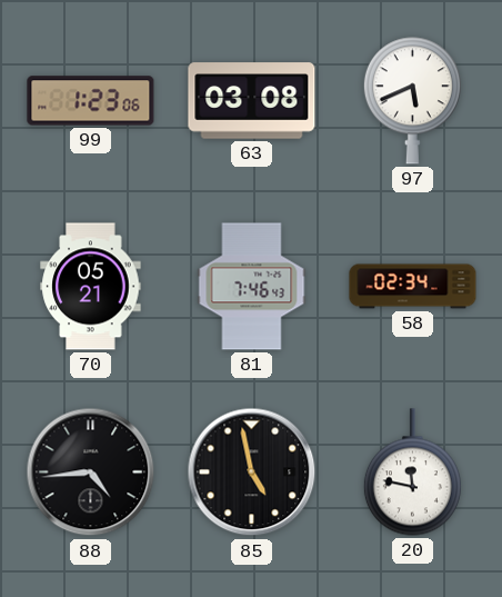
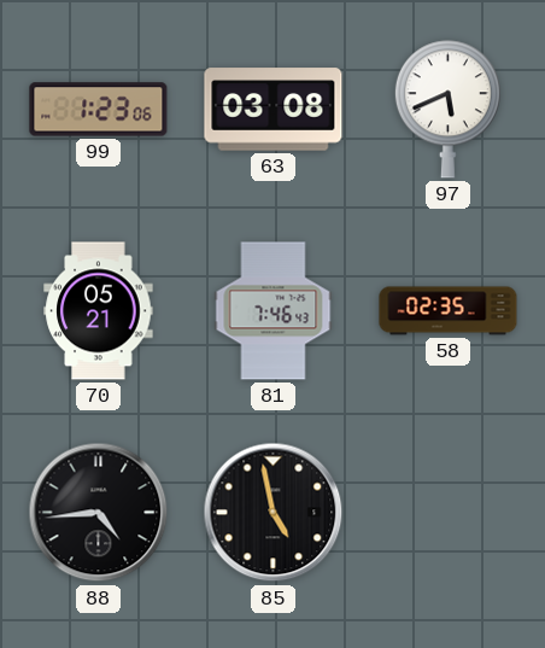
58: 02:34 -> 02:35 (449, 311)
20: 11:47 -> none (412, 472)
